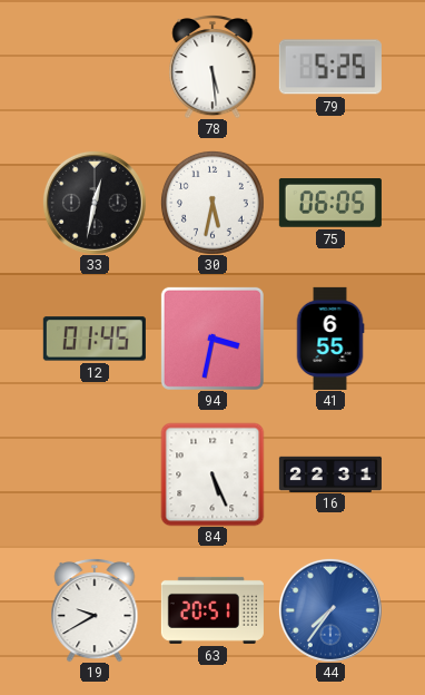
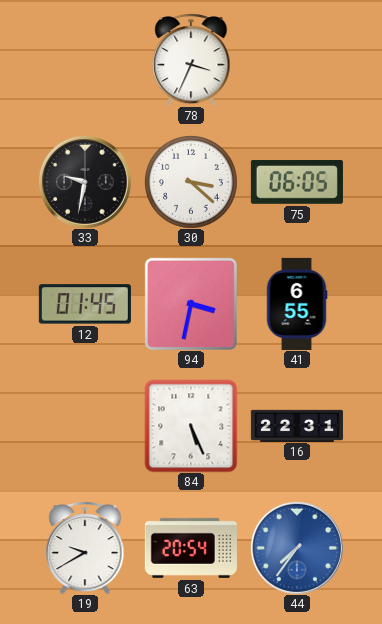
78: 5:29 -> 3:34 (191, 60)
79: 5:25 -> none (330, 67)
33: 12:32 -> 9:32 (85, 182)
30: 5:32 -> 3:22 (191, 182)
63: 20:51 -> 20:54 (191, 548)
